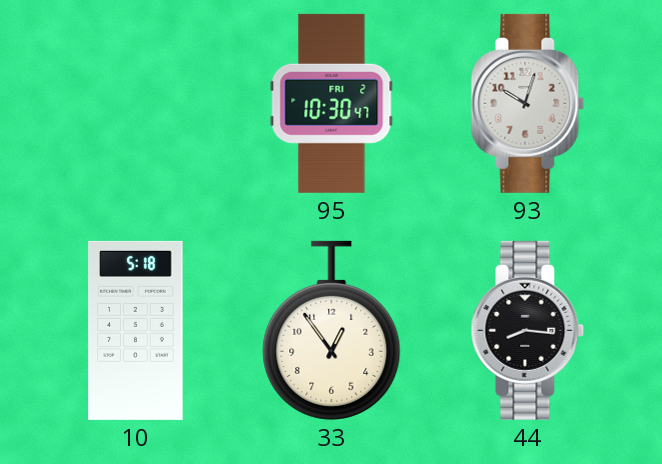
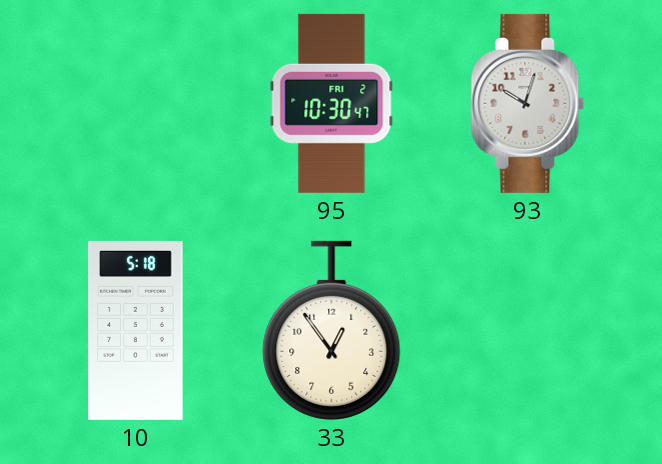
44: 8:16 -> none (528, 330)
